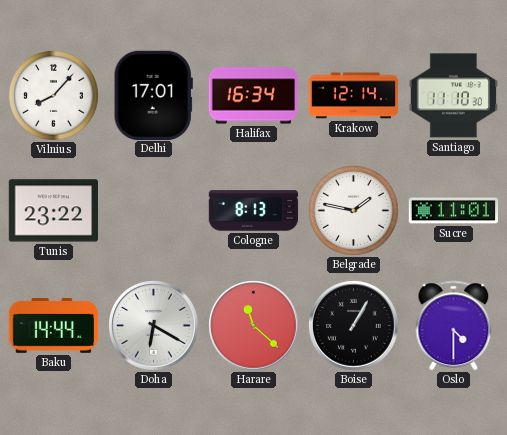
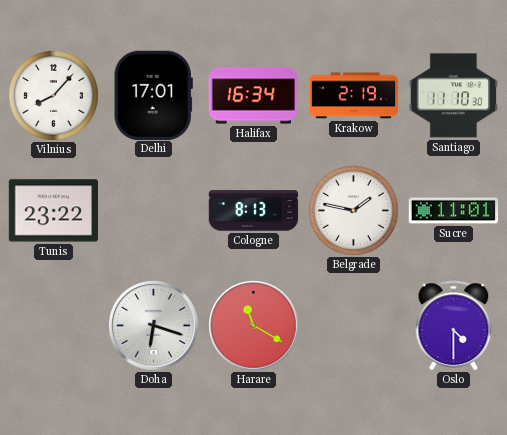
Krakow: 12:14 -> 2:19 (354, 96)
Baku: 14:44 -> none (54, 325)
Doha: 6:20 -> 6:18 (154, 326)
Harare: 11:22 -> 11:20 (254, 326)
Boise: 1:05 -> none (354, 326)
